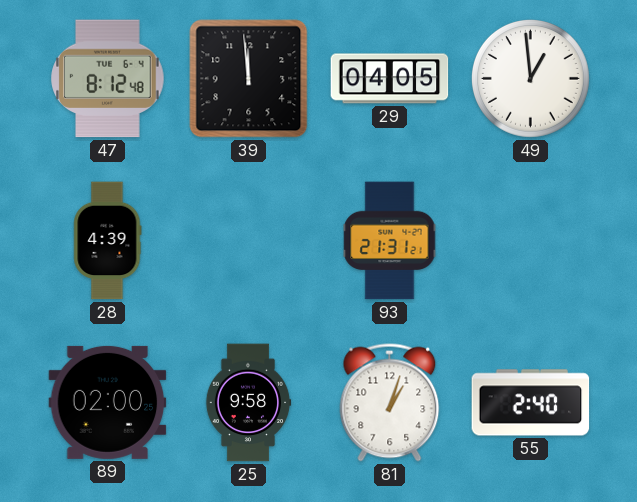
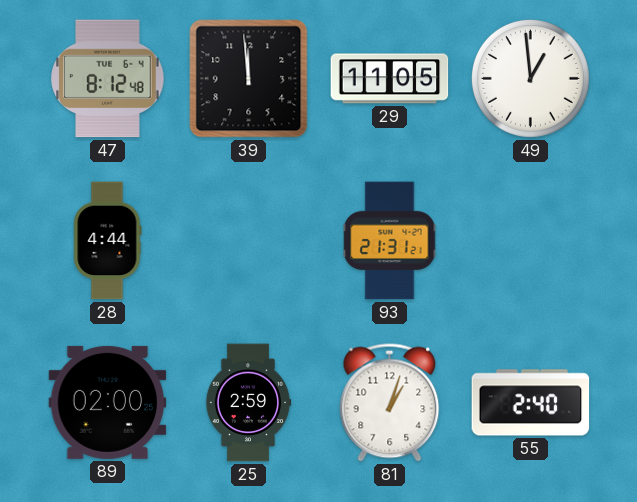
29: 04:05 -> 11:05 (390, 79)
28: 4:39 -> 4:44 (108, 241)
25: 9:58 -> 2:59 (248, 403)
